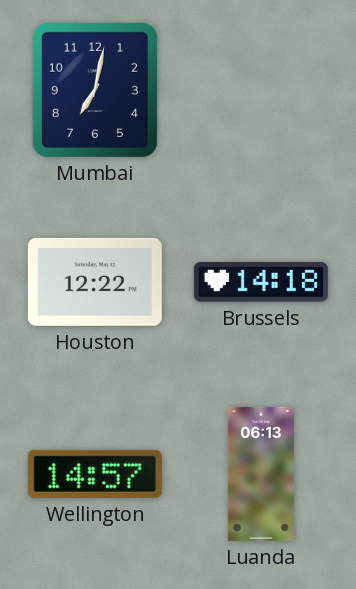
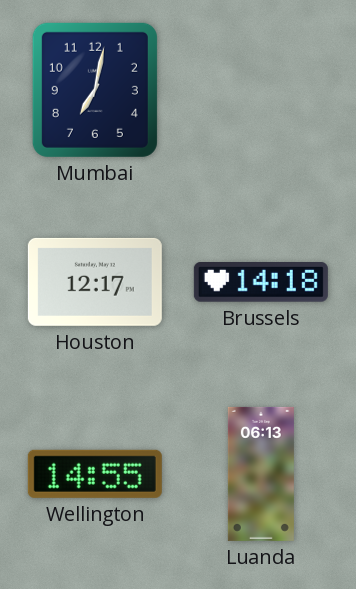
Houston: 12:22 -> 12:17 (95, 282)
Wellington: 14:57 -> 14:55 (95, 474)
